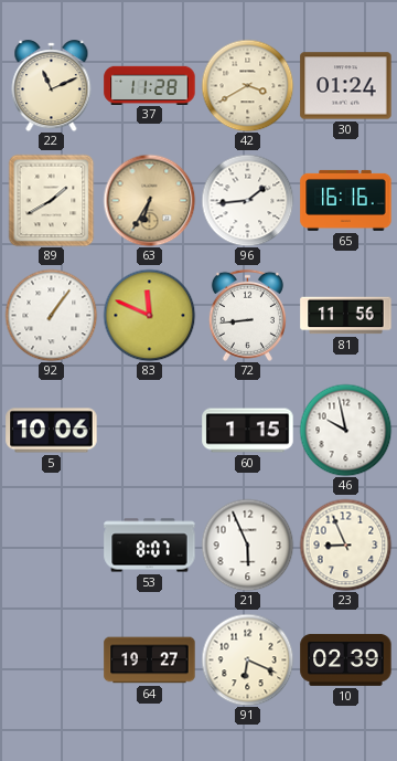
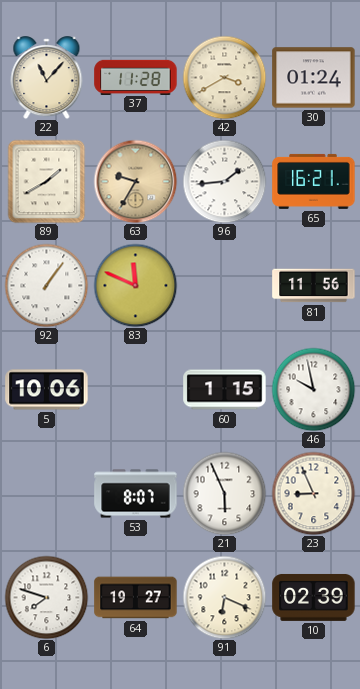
22: 11:11 -> 11:07 (47, 78)
63: 6:35 -> 9:35 (135, 181)
65: 16:16 -> 16:21 (314, 181)
72: 8:44 -> none (247, 315)
6: none -> 7:48 (46, 597)
